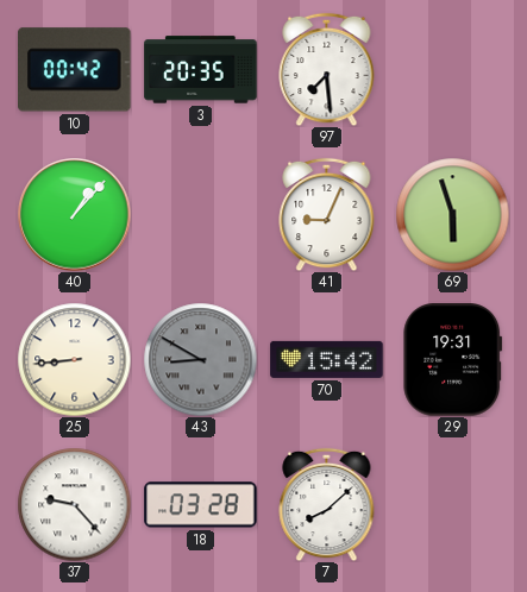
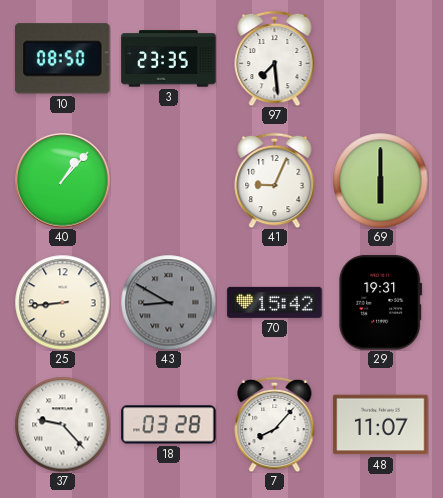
10: 00:42 -> 08:50 (63, 59)
3: 20:35 -> 23:35 (169, 59)
69: 5:57 -> 6:00 (380, 180)
7: 8:08 -> 8:07 (275, 424)
48: none -> 11:07 (381, 425)
